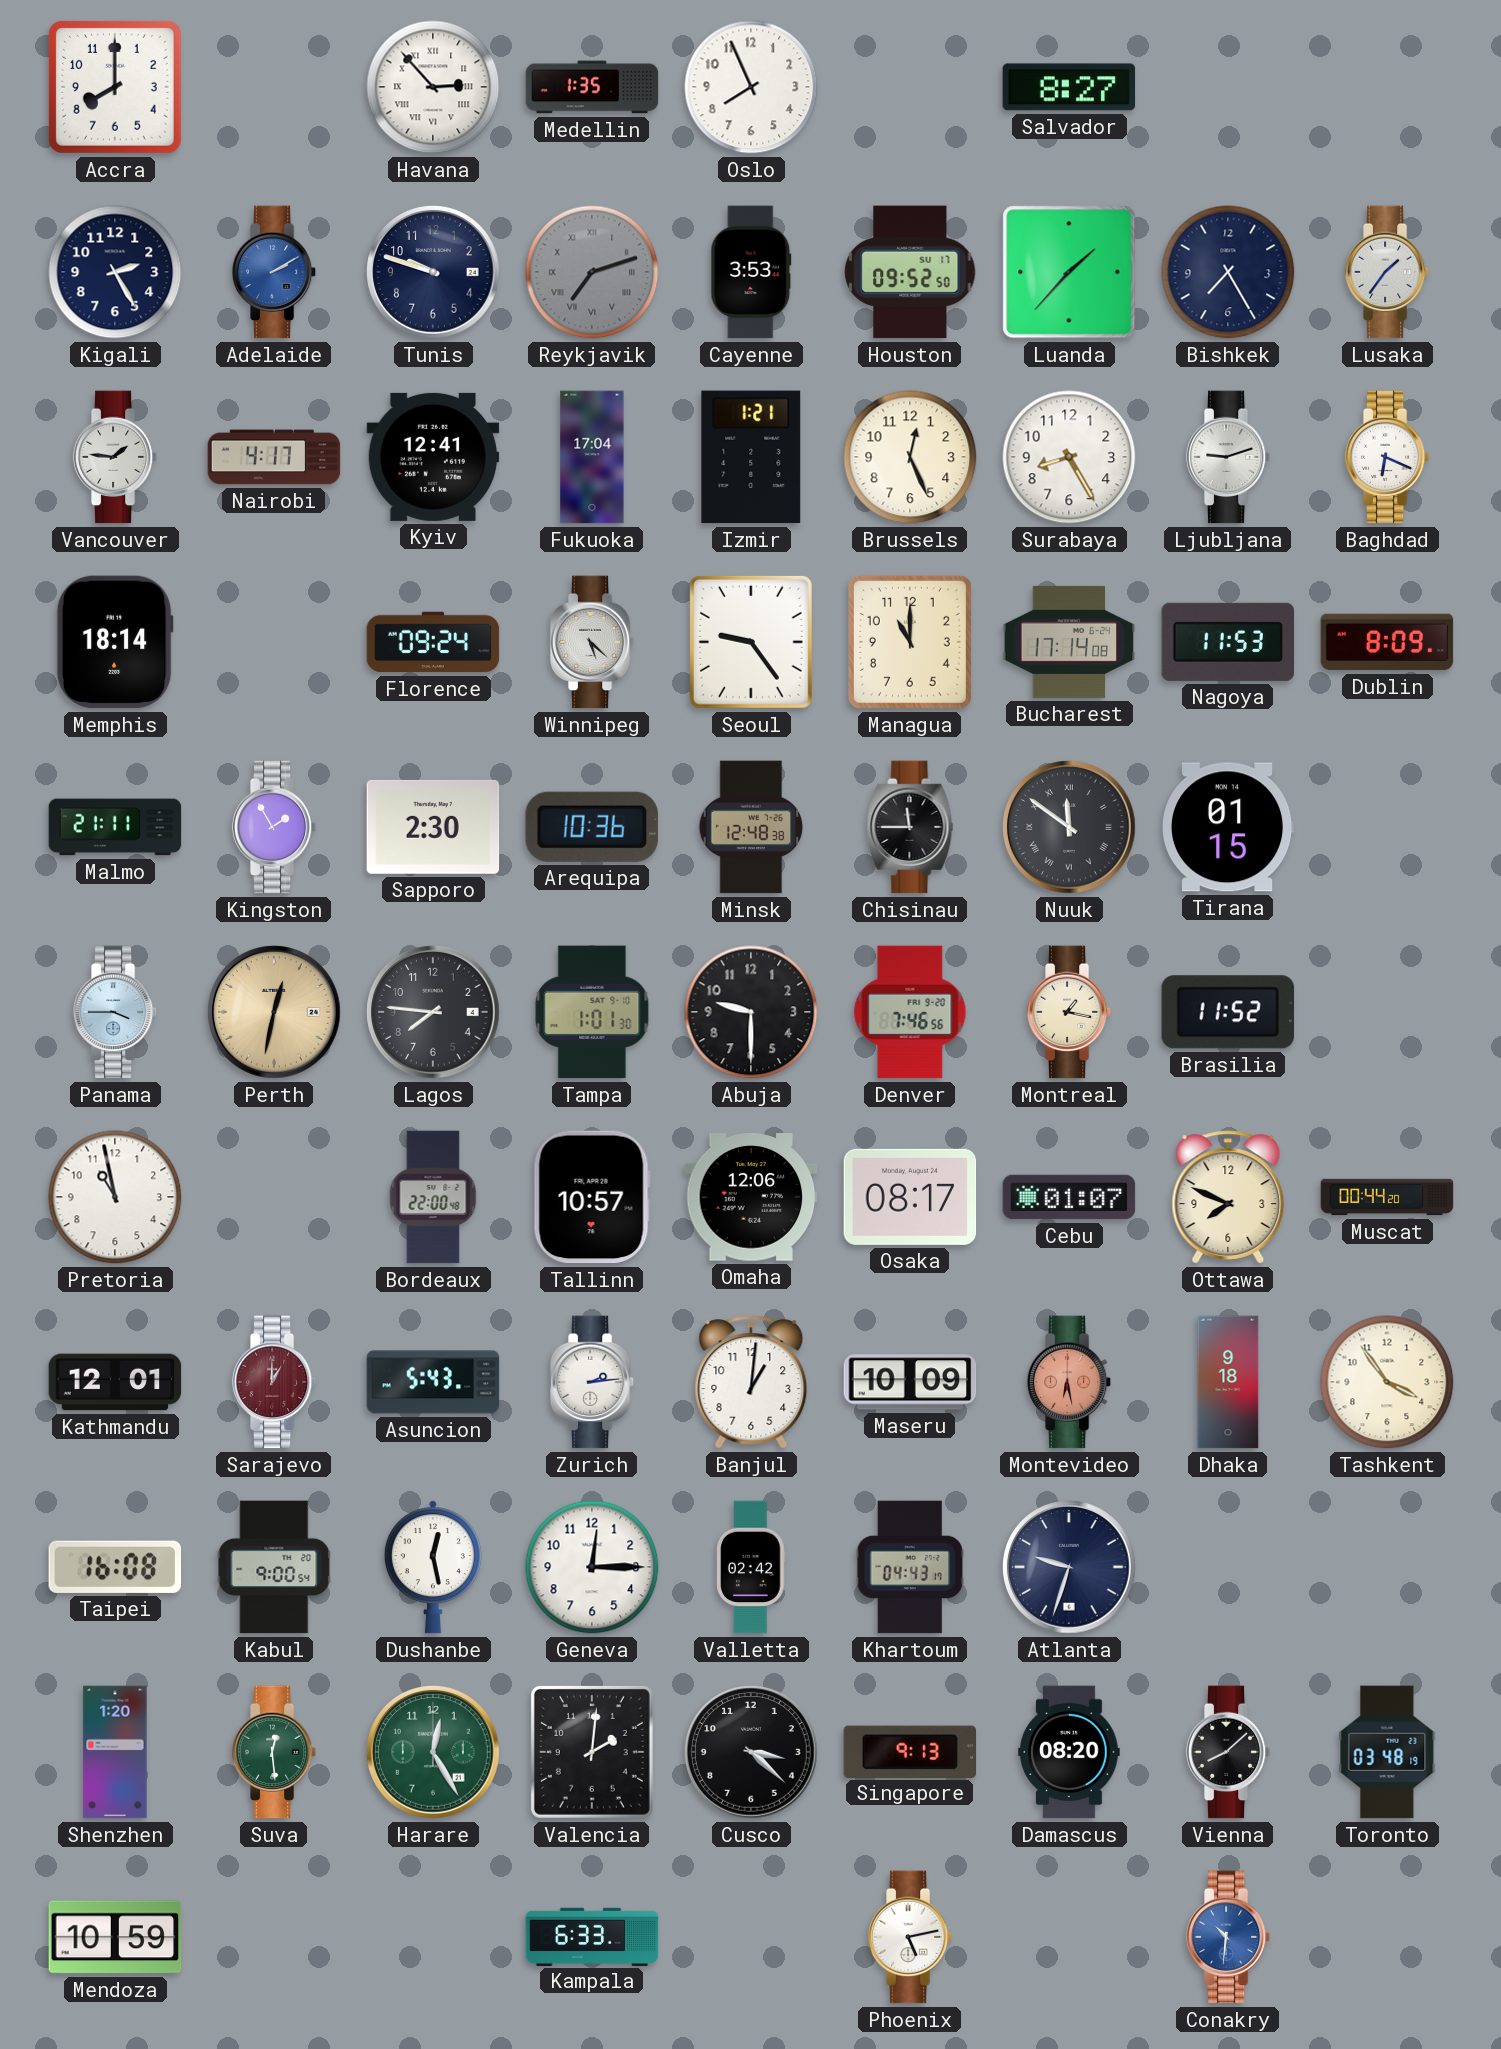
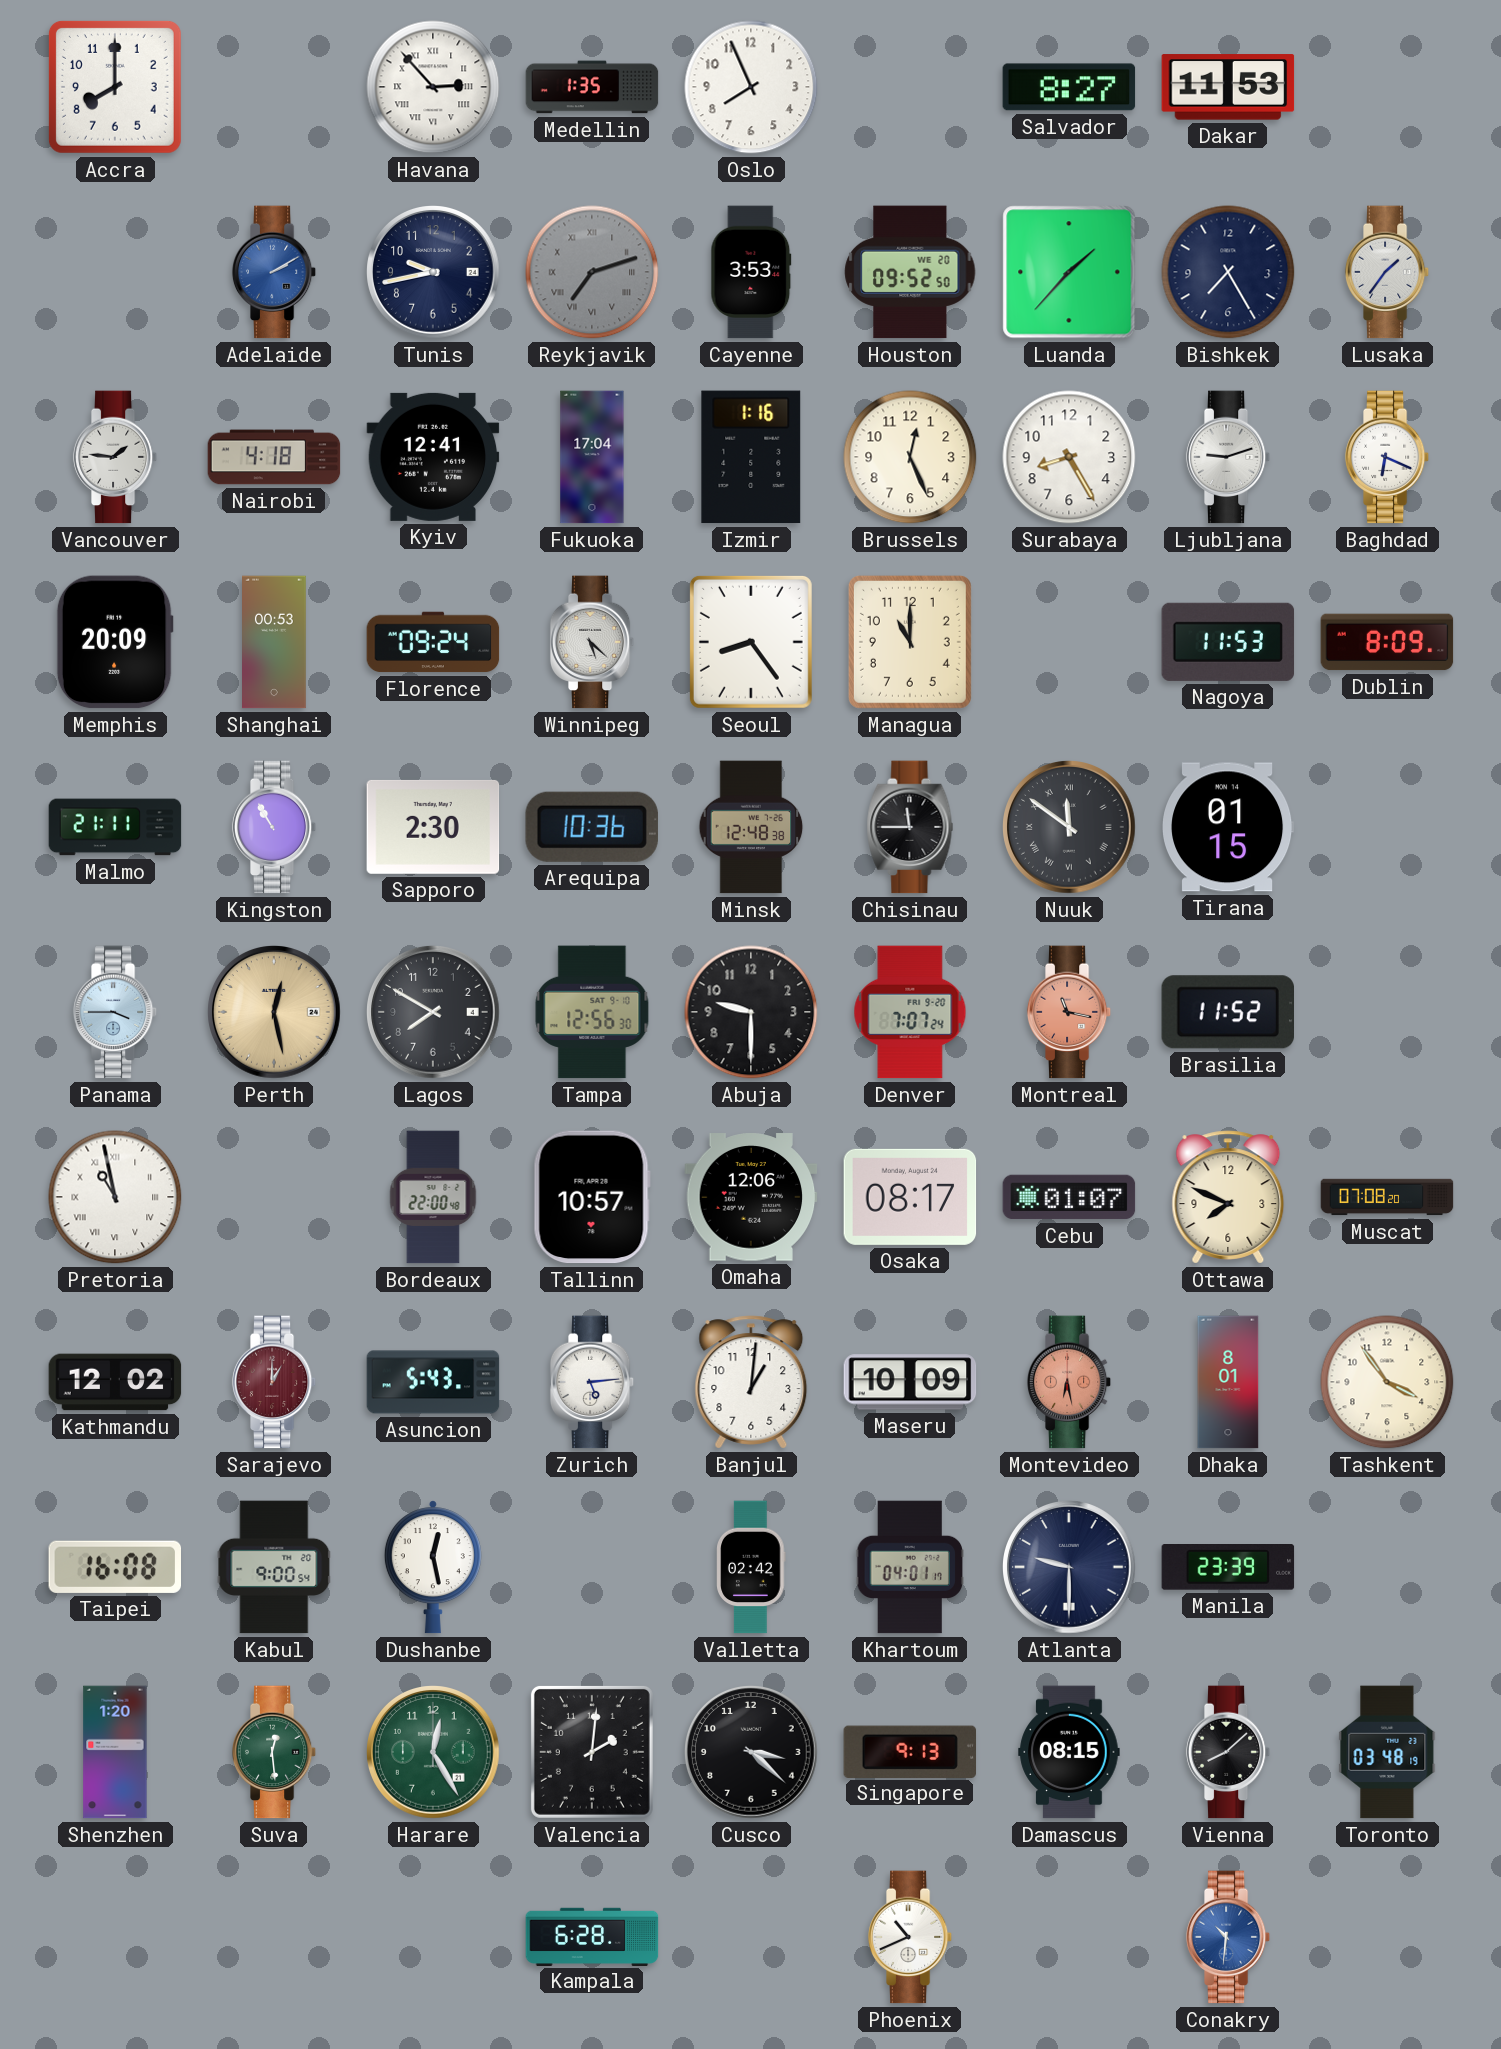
Dakar: none -> 11:53 (1228, 87)
Kigali: 2:25 -> none (115, 272)
Tunis: 9:48 -> 9:43 (433, 272)
Houston date: SU 17 -> WE 20 (910, 272)
Nairobi: 4:17 -> 4:18 (274, 457)
Izmir: 1:21 -> 1:16 (751, 457)
Memphis: 18:14 -> 20:09 (115, 642)
Shanghai: none -> 00:53 (275, 642)
Seoul: 9:24 -> 8:24 (751, 642)
Bucharest: 17:14 -> none (1069, 642)
Kingston: 1:55 -> 10:55 (274, 827)
Perth: 12:32 -> 12:28 (274, 1012)
Lagos: 7:46 -> 7:50 (433, 1012)
Tampa: 1:01 -> 12:56 (592, 1012)
Denver: 7:46 -> 7:07 (910, 1012)
Montreal: 1:17 -> 11:17 (1069, 1012)
Montreal dial: cream -> salmon (1069, 1012)
Pretoria numerals: Arabic -> Roman (115, 1197)
Muscat: 00:44 -> 07:08 (1387, 1197)
Kathmandu: 12:01 -> 12:02 (115, 1382)
Zurich: 2:14 -> 5:14 (592, 1382)
Dhaka: 9:18 -> 8:01 (1228, 1382)
Geneva: 12:15 -> none (592, 1567)
Khartoum: 04:43 -> 04:01 (910, 1567)
Atlanta: 9:33 -> 9:30 (1069, 1567)
Manila: none -> 23:39 (1228, 1568)
Damascus: 08:20 -> 08:15 (1069, 1752)
Mendoza: 10:59 -> none (115, 1937)
Kampala: 6:33 -> 6:28 (592, 1936)
Phoenix: 5:13 -> 10:41 (910, 1937)
